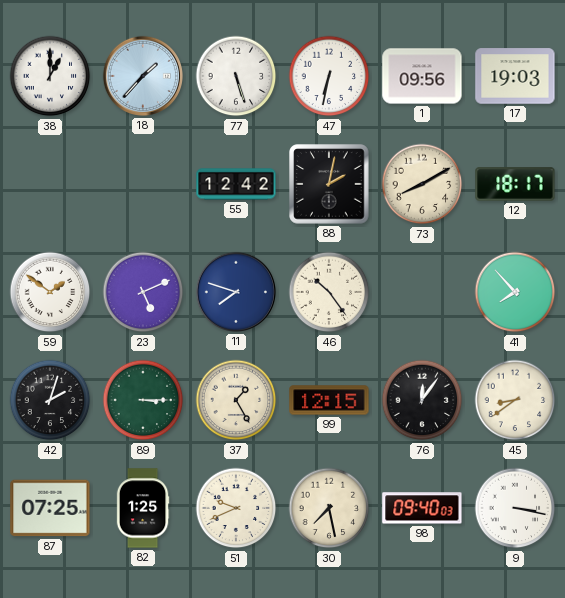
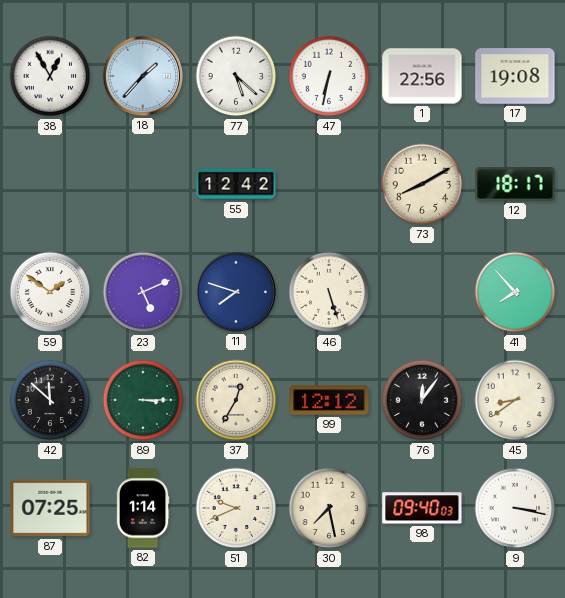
38: 1:00 -> 12:55 (50, 76)
77: 5:27 -> 5:22 (236, 76)
1: 09:56 -> 22:56 (422, 76)
17: 19:03 -> 19:08 (515, 76)
88: 2:02 -> none (329, 184)
46: 10:24 -> 5:27 (329, 292)
42: 2:03 -> 11:52 (50, 400)
37: 1:25 -> 12:35 (236, 400)
99: 12:15 -> 12:12 (329, 400)
82: 1:25 -> 1:14 (143, 508)
